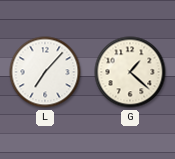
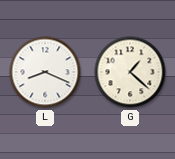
L: 7:07 -> 8:19 (45, 72)
